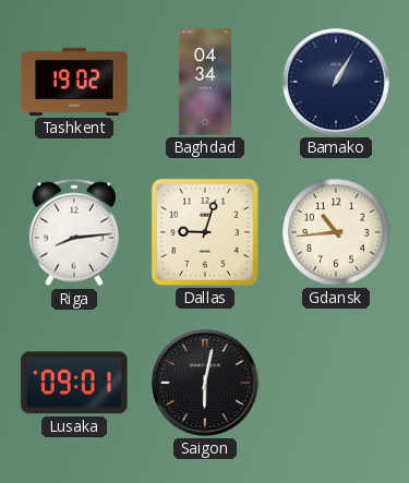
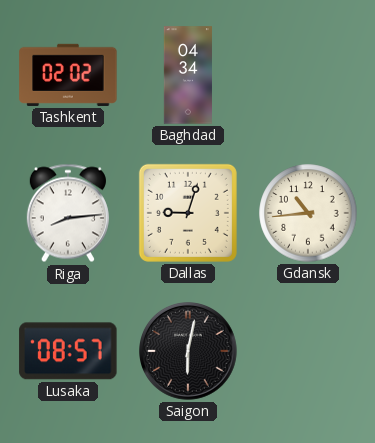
Tashkent: 19:02 -> 02:02 (68, 75)
Bamako: 1:05 -> none (337, 83)
Lusaka: 09:01 -> 08:57 (68, 351)
